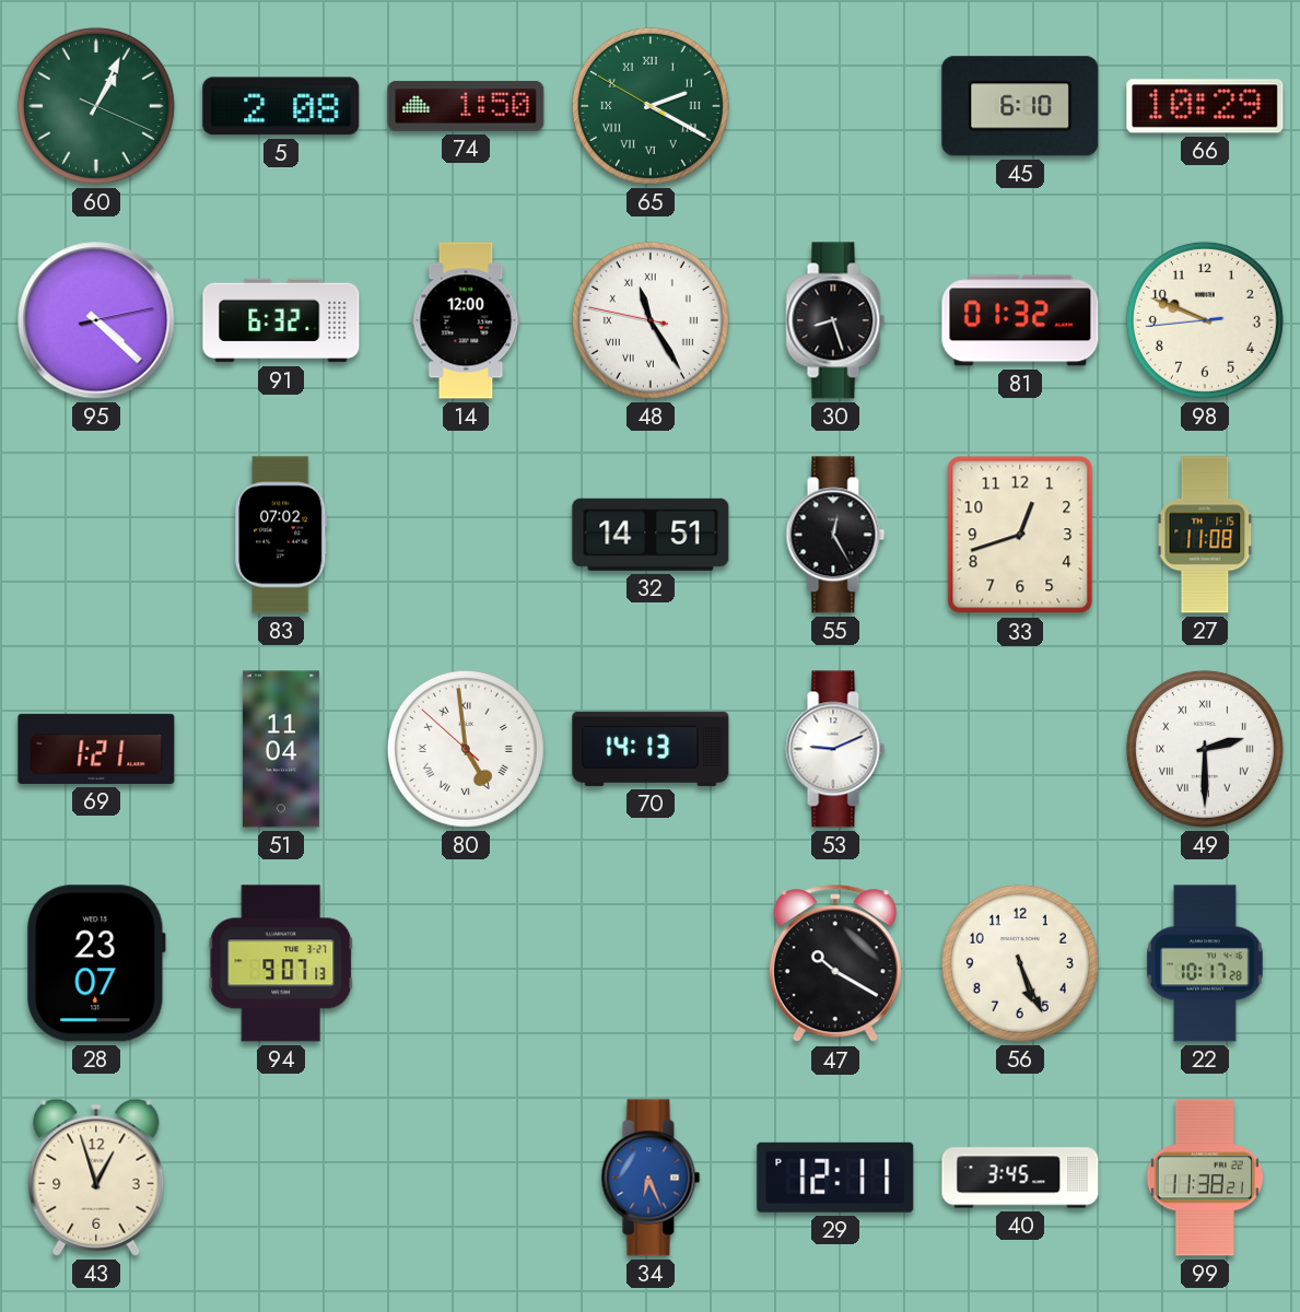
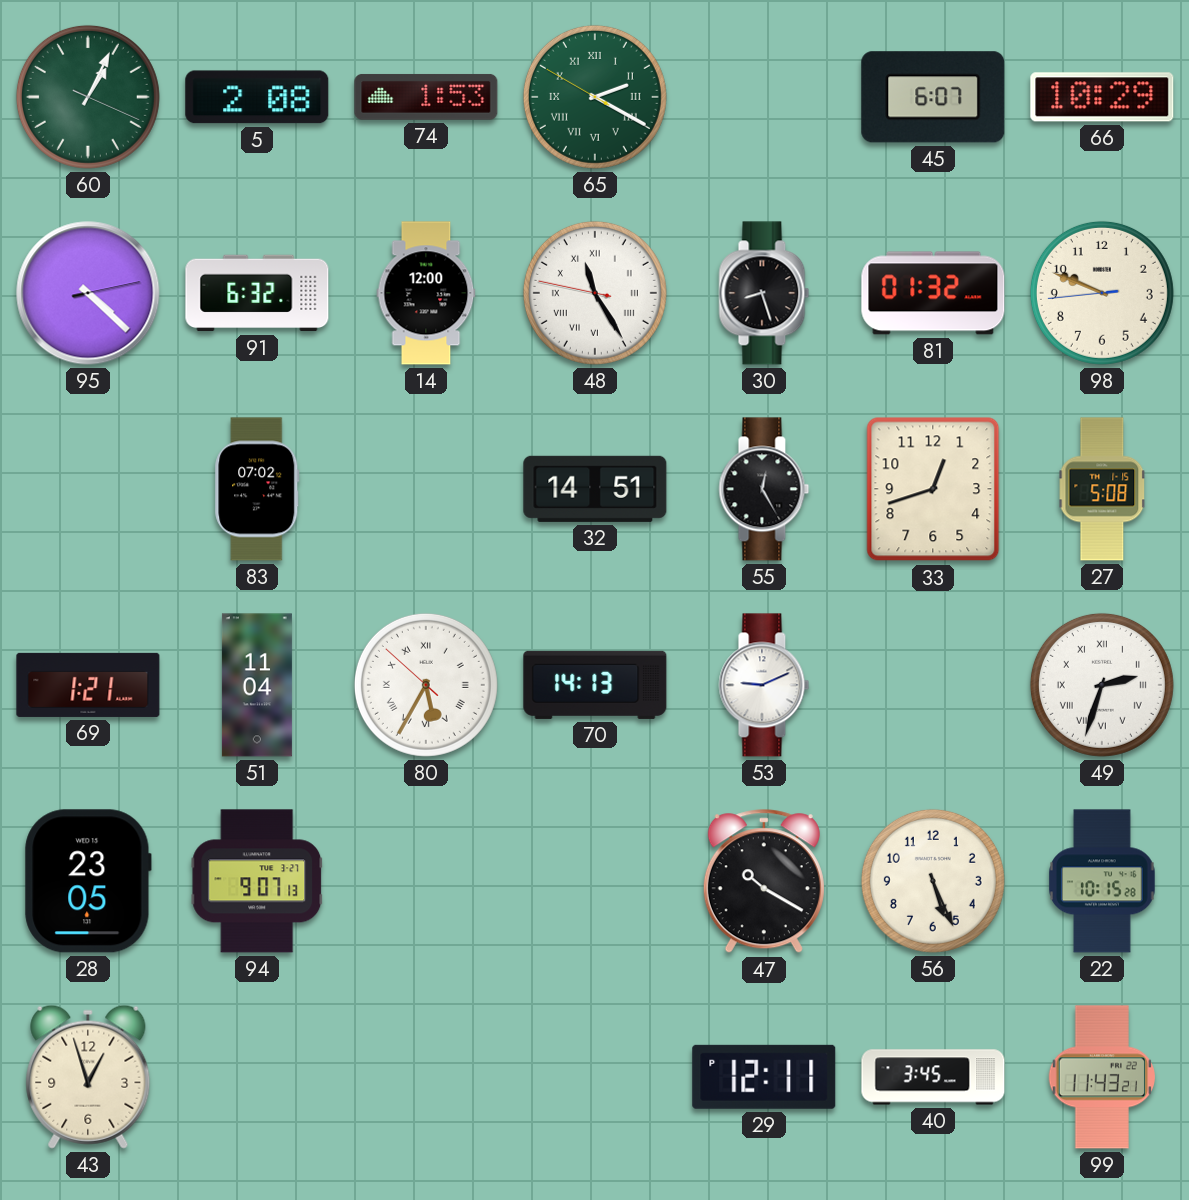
74: 1:50 -> 1:53 (426, 97)
45: 6:10 -> 6:07 (933, 97)
27: 11:08 -> 5:08 (1102, 489)
80: 4:58 -> 5:34 (426, 685)
49: 2:30 -> 2:33 (1102, 685)
28: 23:07 -> 23:05 (88, 881)
22: 10:17 -> 10:15 (1103, 881)
34: 6:26 -> none (651, 1178)
99: 11:38 -> 11:43 (1101, 1077)
